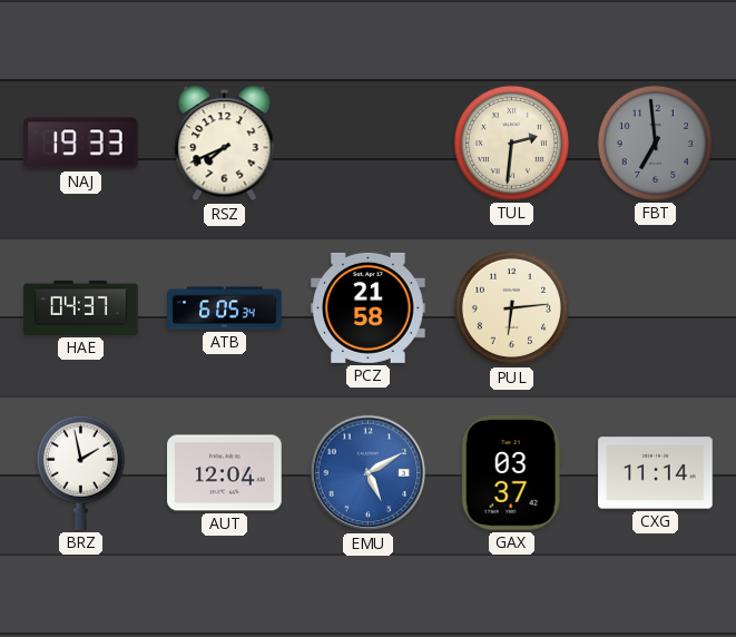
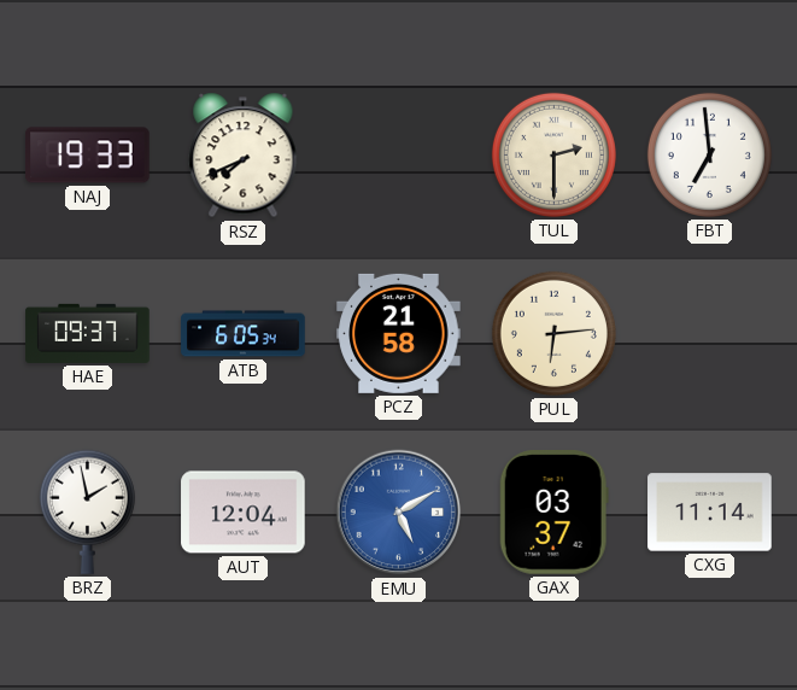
TUL: 2:31 -> 2:30 (553, 154)
FBT dial: grey -> white (709, 154)
HAE: 04:37 -> 09:37 (88, 333)
